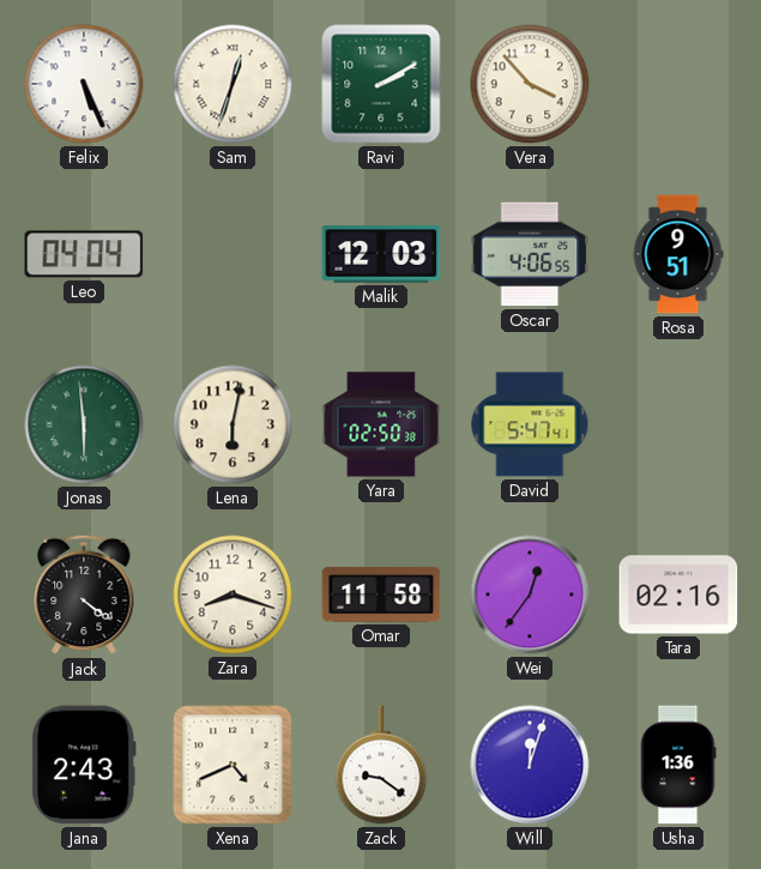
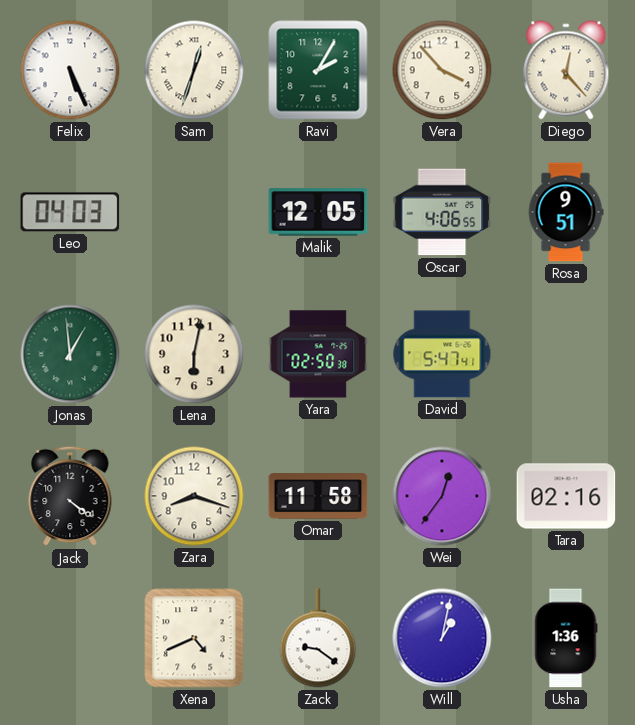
Ravi: 2:10 -> 2:05 (318, 70)
Diego: none -> 12:23 (566, 70)
Leo: 04:04 -> 04:03 (70, 212)
Malik: 12:03 -> 12:05 (318, 212)
Jonas: 5:59 -> 12:59 (70, 354)
Jana: 2:43 -> none (85, 765)
Will: 12:03 -> 1:02 (442, 638)
